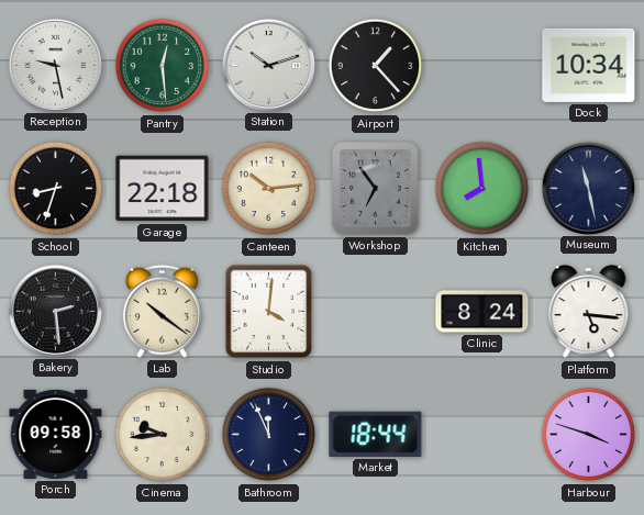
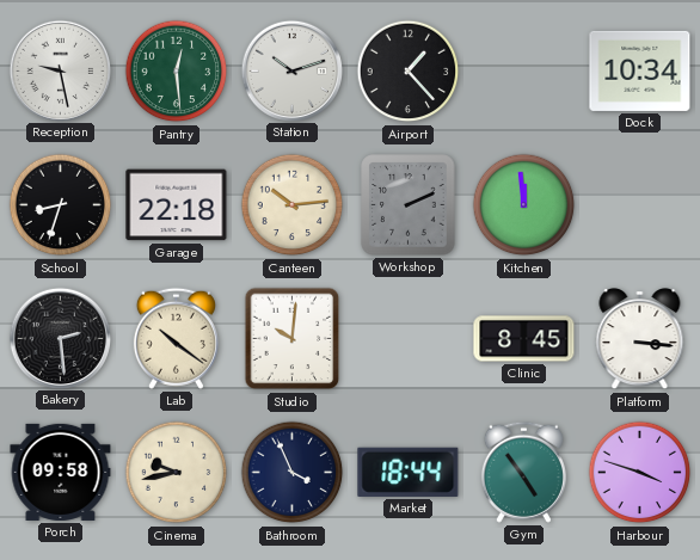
Workshop: 6:54 -> 2:11 (409, 205)
Kitchen: 7:59 -> 11:59 (524, 205)
Museum: 11:28 -> none (588, 188)
Studio: 4:01 -> 10:01 (293, 339)
Clinic: 8:24 -> 8:45 (524, 339)
Platform: 5:16 -> 3:16 (640, 339)
Cinema: 9:44 -> 9:43 (177, 473)
Bathroom: 11:56 -> 3:56 (293, 473)
Gym: none -> 4:54 (523, 472)
